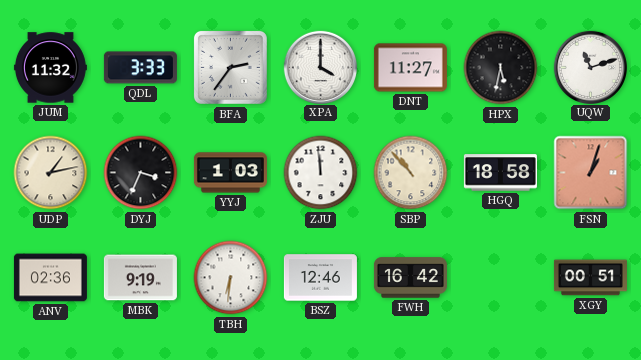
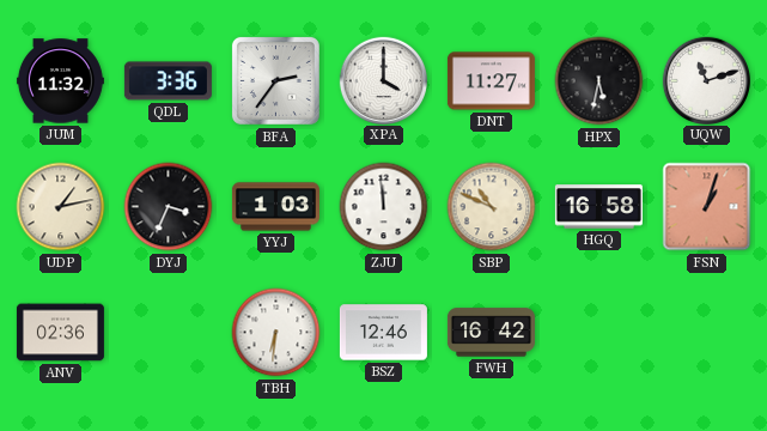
QDL: 3:33 -> 3:36 (168, 81)
SBP: 10:53 -> 10:49 (492, 207)
HGQ: 18:58 -> 16:58 (598, 207)
MBK: 9:19 -> none (140, 278)
XGY: 00:51 -> none (590, 278)
